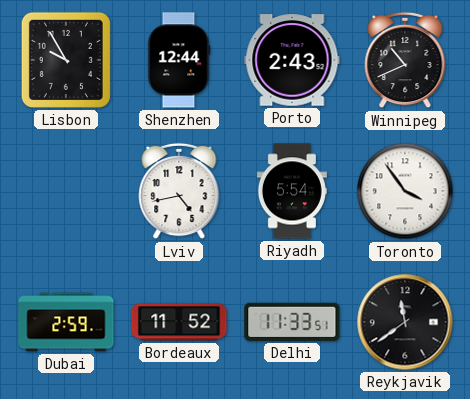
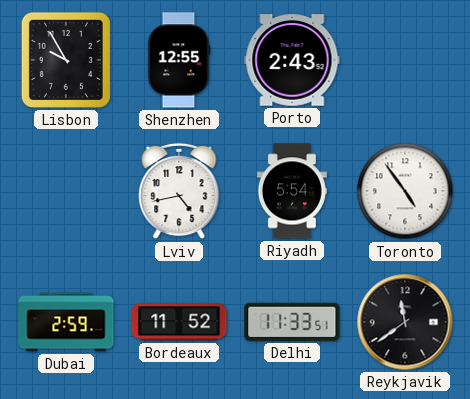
Shenzhen: 12:44 -> 12:55 (179, 60)
Winnipeg: 10:41 -> none (405, 60)
Toronto: 3:54 -> 4:54 (405, 191)
